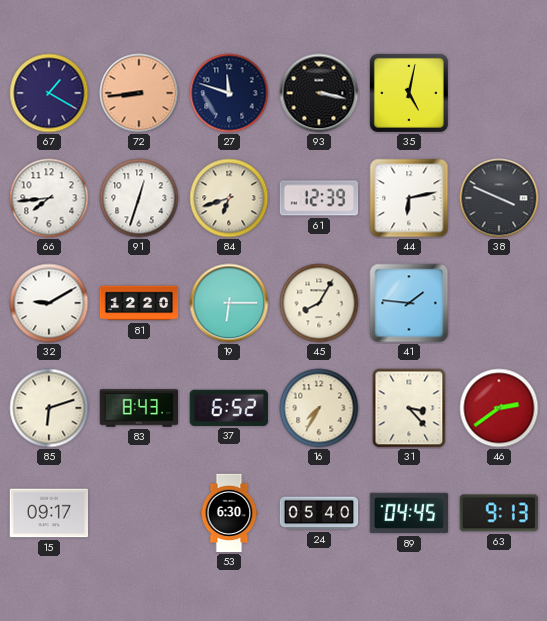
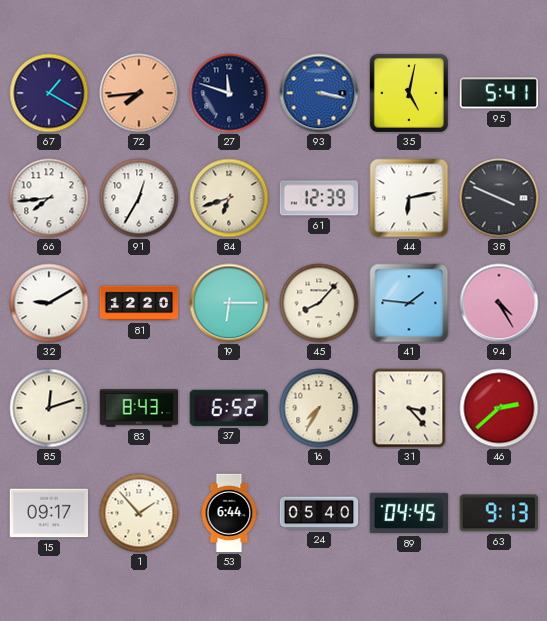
72: 8:44 -> 7:44 (139, 93)
93 dial: black -> blue (319, 93)
95: none -> 5:41 (499, 93)
91: 12:33 -> 12:35 (139, 198)
45: 8:05 -> 8:07 (319, 303)
94: none -> 4:25 (499, 303)
85: 6:12 -> 12:12 (49, 408)
46: 2:39 -> 2:38 (499, 408)
1: none -> 1:53 (139, 513)
53: 6:30 -> 6:44 (229, 513)
